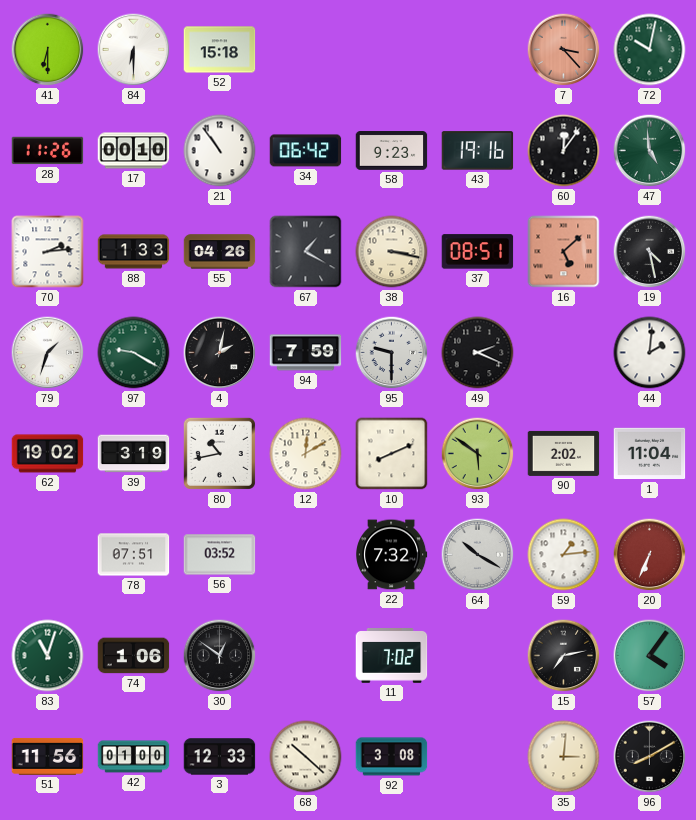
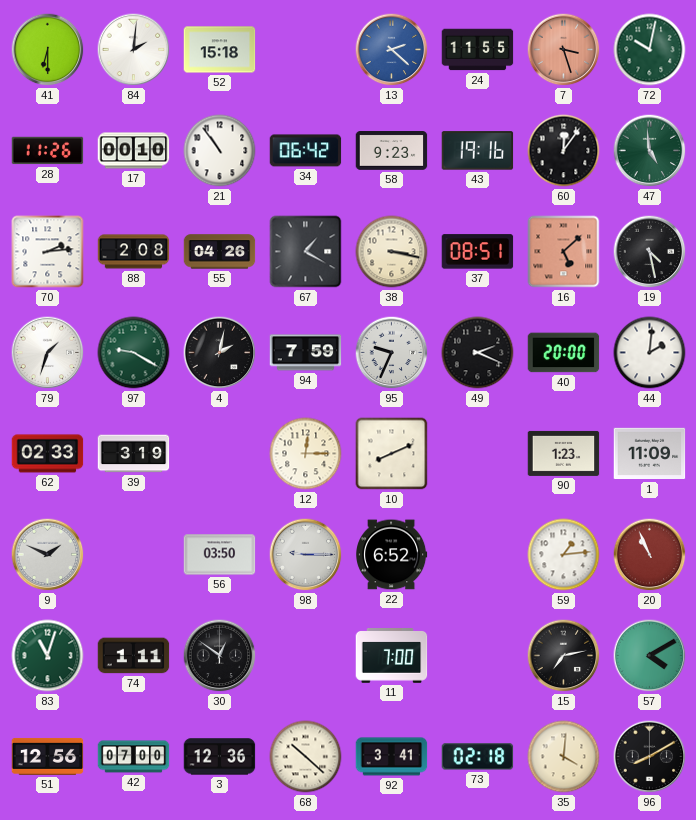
84: 6:30 -> 2:01 (134, 50)
13: none -> 2:22 (392, 50)
24: none -> 11:55 (478, 50)
7: 3:23 -> 3:27 (564, 50)
88: 1:33 -> 2:08 (134, 252)
95: 9:30 -> 9:34 (392, 353)
40: none -> 20:00 (564, 353)
62: 19:02 -> 02:33 (48, 454)
80: 10:43 -> none (219, 453)
12: 12:10 -> 12:15 (306, 454)
93: 5:51 -> none (478, 454)
90: 2:02 -> 1:23 (564, 453)
1: 11:04 -> 11:09 (650, 454)
9: none -> 1:49 (48, 555)
78: 07:51 -> none (134, 555)
56: 03:52 -> 03:50 (220, 555)
98: none -> 9:15 (306, 555)
22: 7:32 -> 6:52 (392, 555)
64: 10:20 -> none (478, 555)
20: 6:34 -> 10:56 (650, 555)
74: 1:06 -> 1:11 (134, 656)
11: 7:02 -> 7:00 (392, 656)
57: 4:06 -> 4:10 (650, 656)
51: 11:56 -> 12:56 (48, 756)
42: 01:00 -> 07:00 (134, 757)
3: 12:33 -> 12:36 (220, 757)
92: 3:08 -> 3:41 (392, 757)
73: none -> 02:18 (478, 757)
35: 3:01 -> 4:01 (564, 757)
